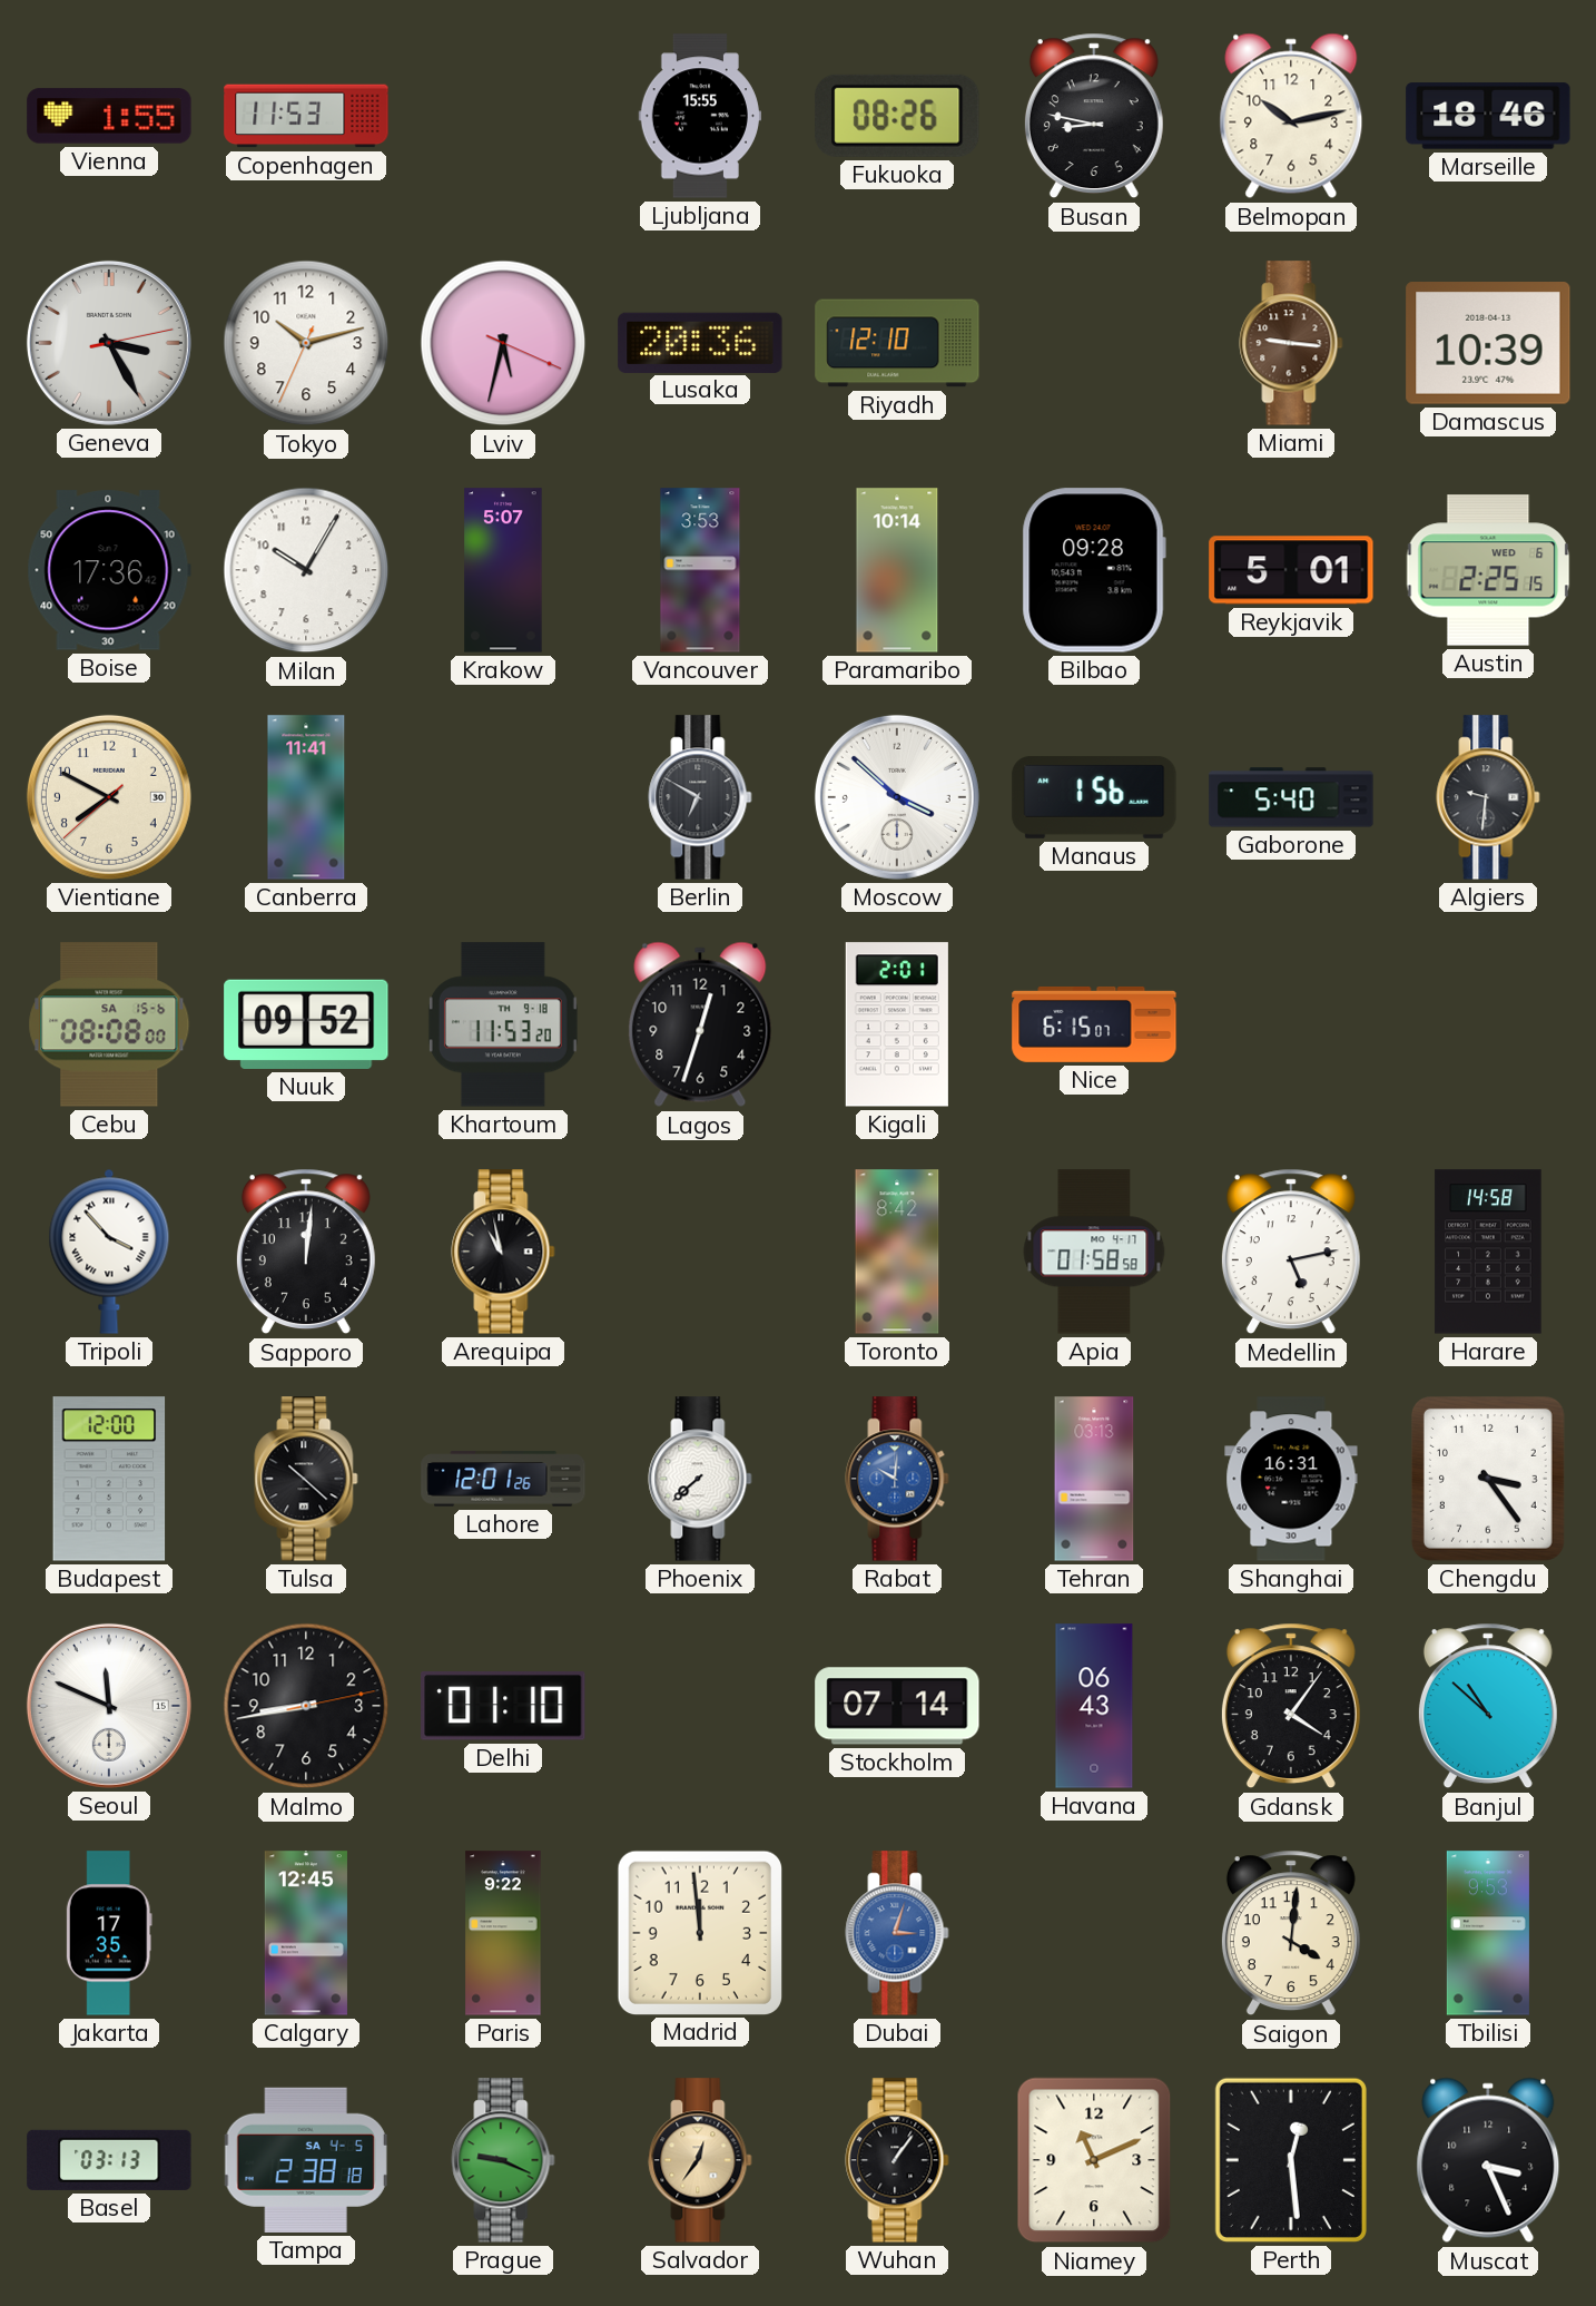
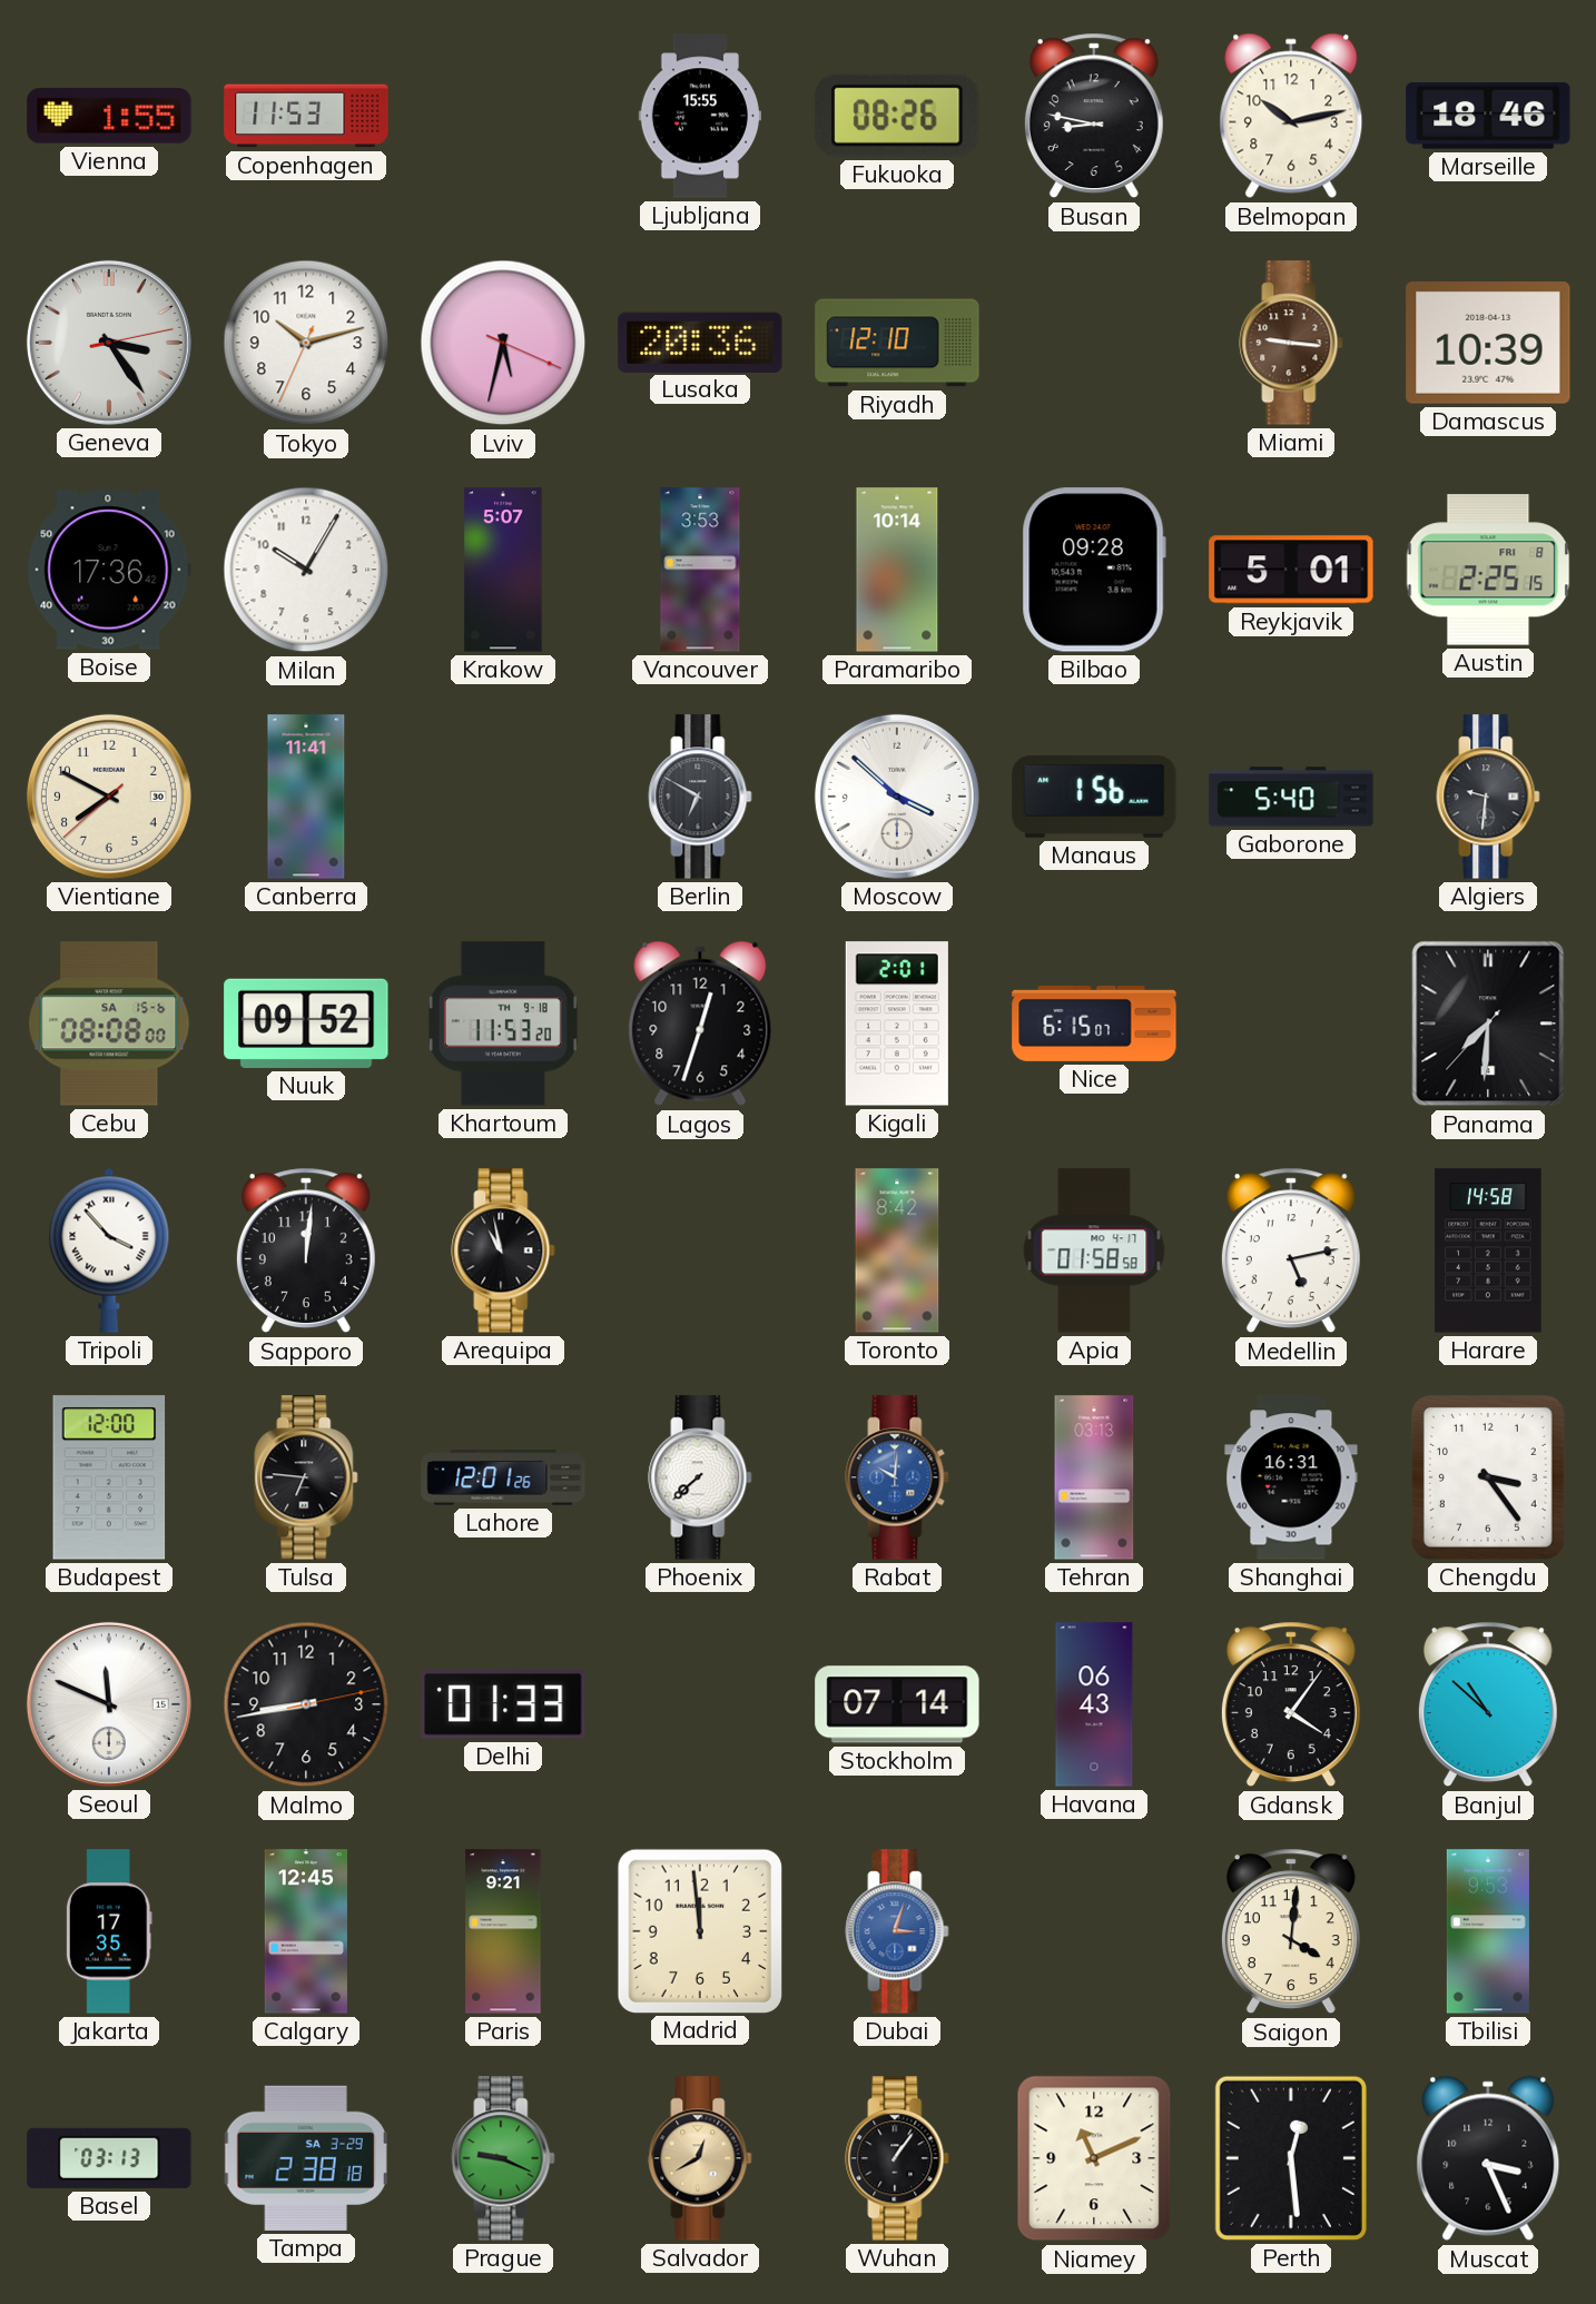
Geneva: 3:25 -> 3:24 (109, 343)
Austin date: WED 6 -> FRI 8 (1488, 570)
Panama: none -> 7:30 (1488, 1024)
Tulsa: 10:22 -> 6:46 (306, 1477)
Delhi: 01:10 -> 01:33 (503, 1705)
Paris: 9:22 -> 9:21 (503, 1931)
Tampa date: SA 4-5 -> SA 3-29 (306, 2158)
Salvador: 12:36 -> 12:40 (700, 2158)
